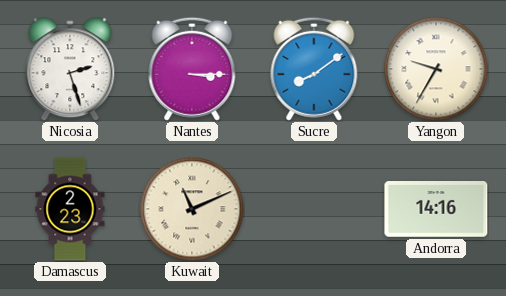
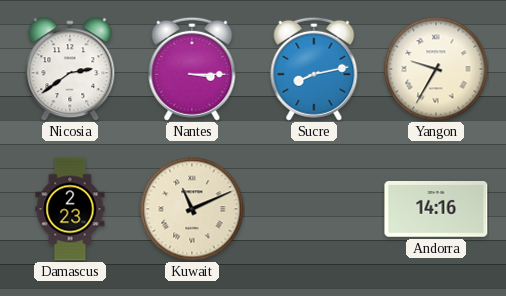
Nicosia: 2:27 -> 2:39 (70, 69)
Sucre: 8:09 -> 8:13 (314, 69)
